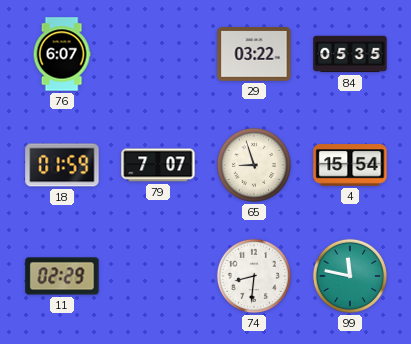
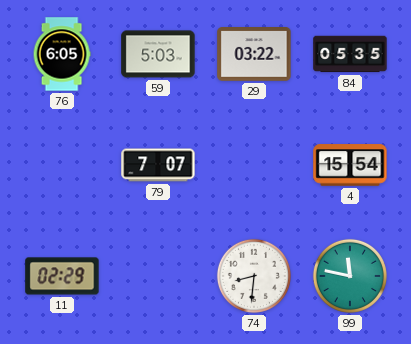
76: 6:07 -> 6:05 (62, 54)
59: none -> 5:03 (158, 54)
18: 01:59 -> none (62, 165)
65: 8:57 -> none (254, 165)
